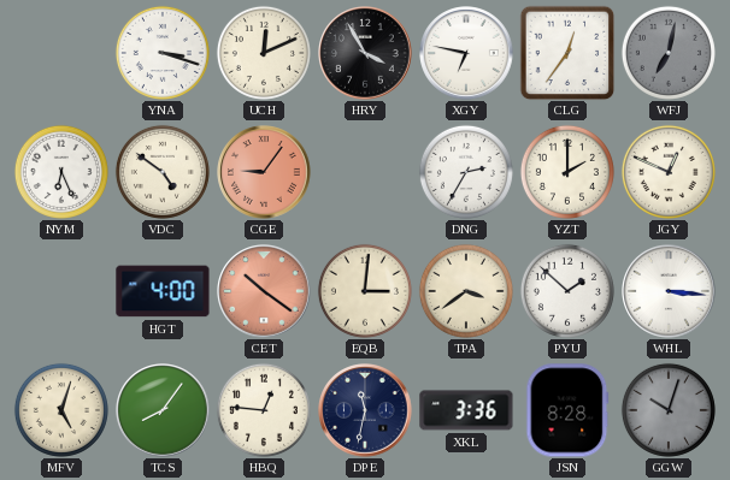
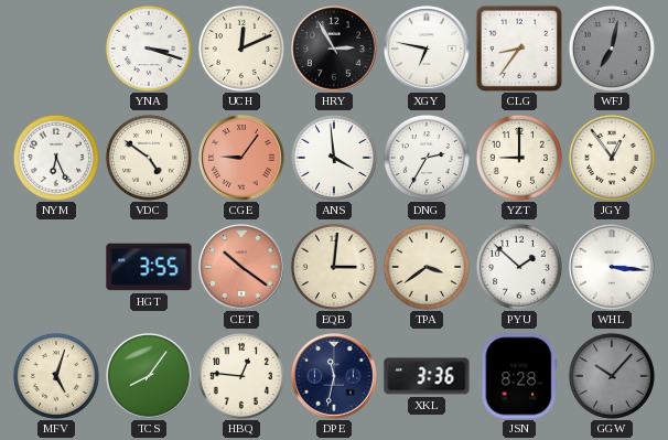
HRY: 3:55 -> 2:55 (334, 49)
CLG: 12:36 -> 8:36 (519, 49)
ANS: none -> 3:59 (334, 158)
YZT: 2:00 -> 9:00 (519, 158)
JGY: 12:49 -> 12:54 (612, 158)
HGT: 4:00 -> 3:55 (149, 267)
GGW: 10:03 -> 10:07 (612, 376)
